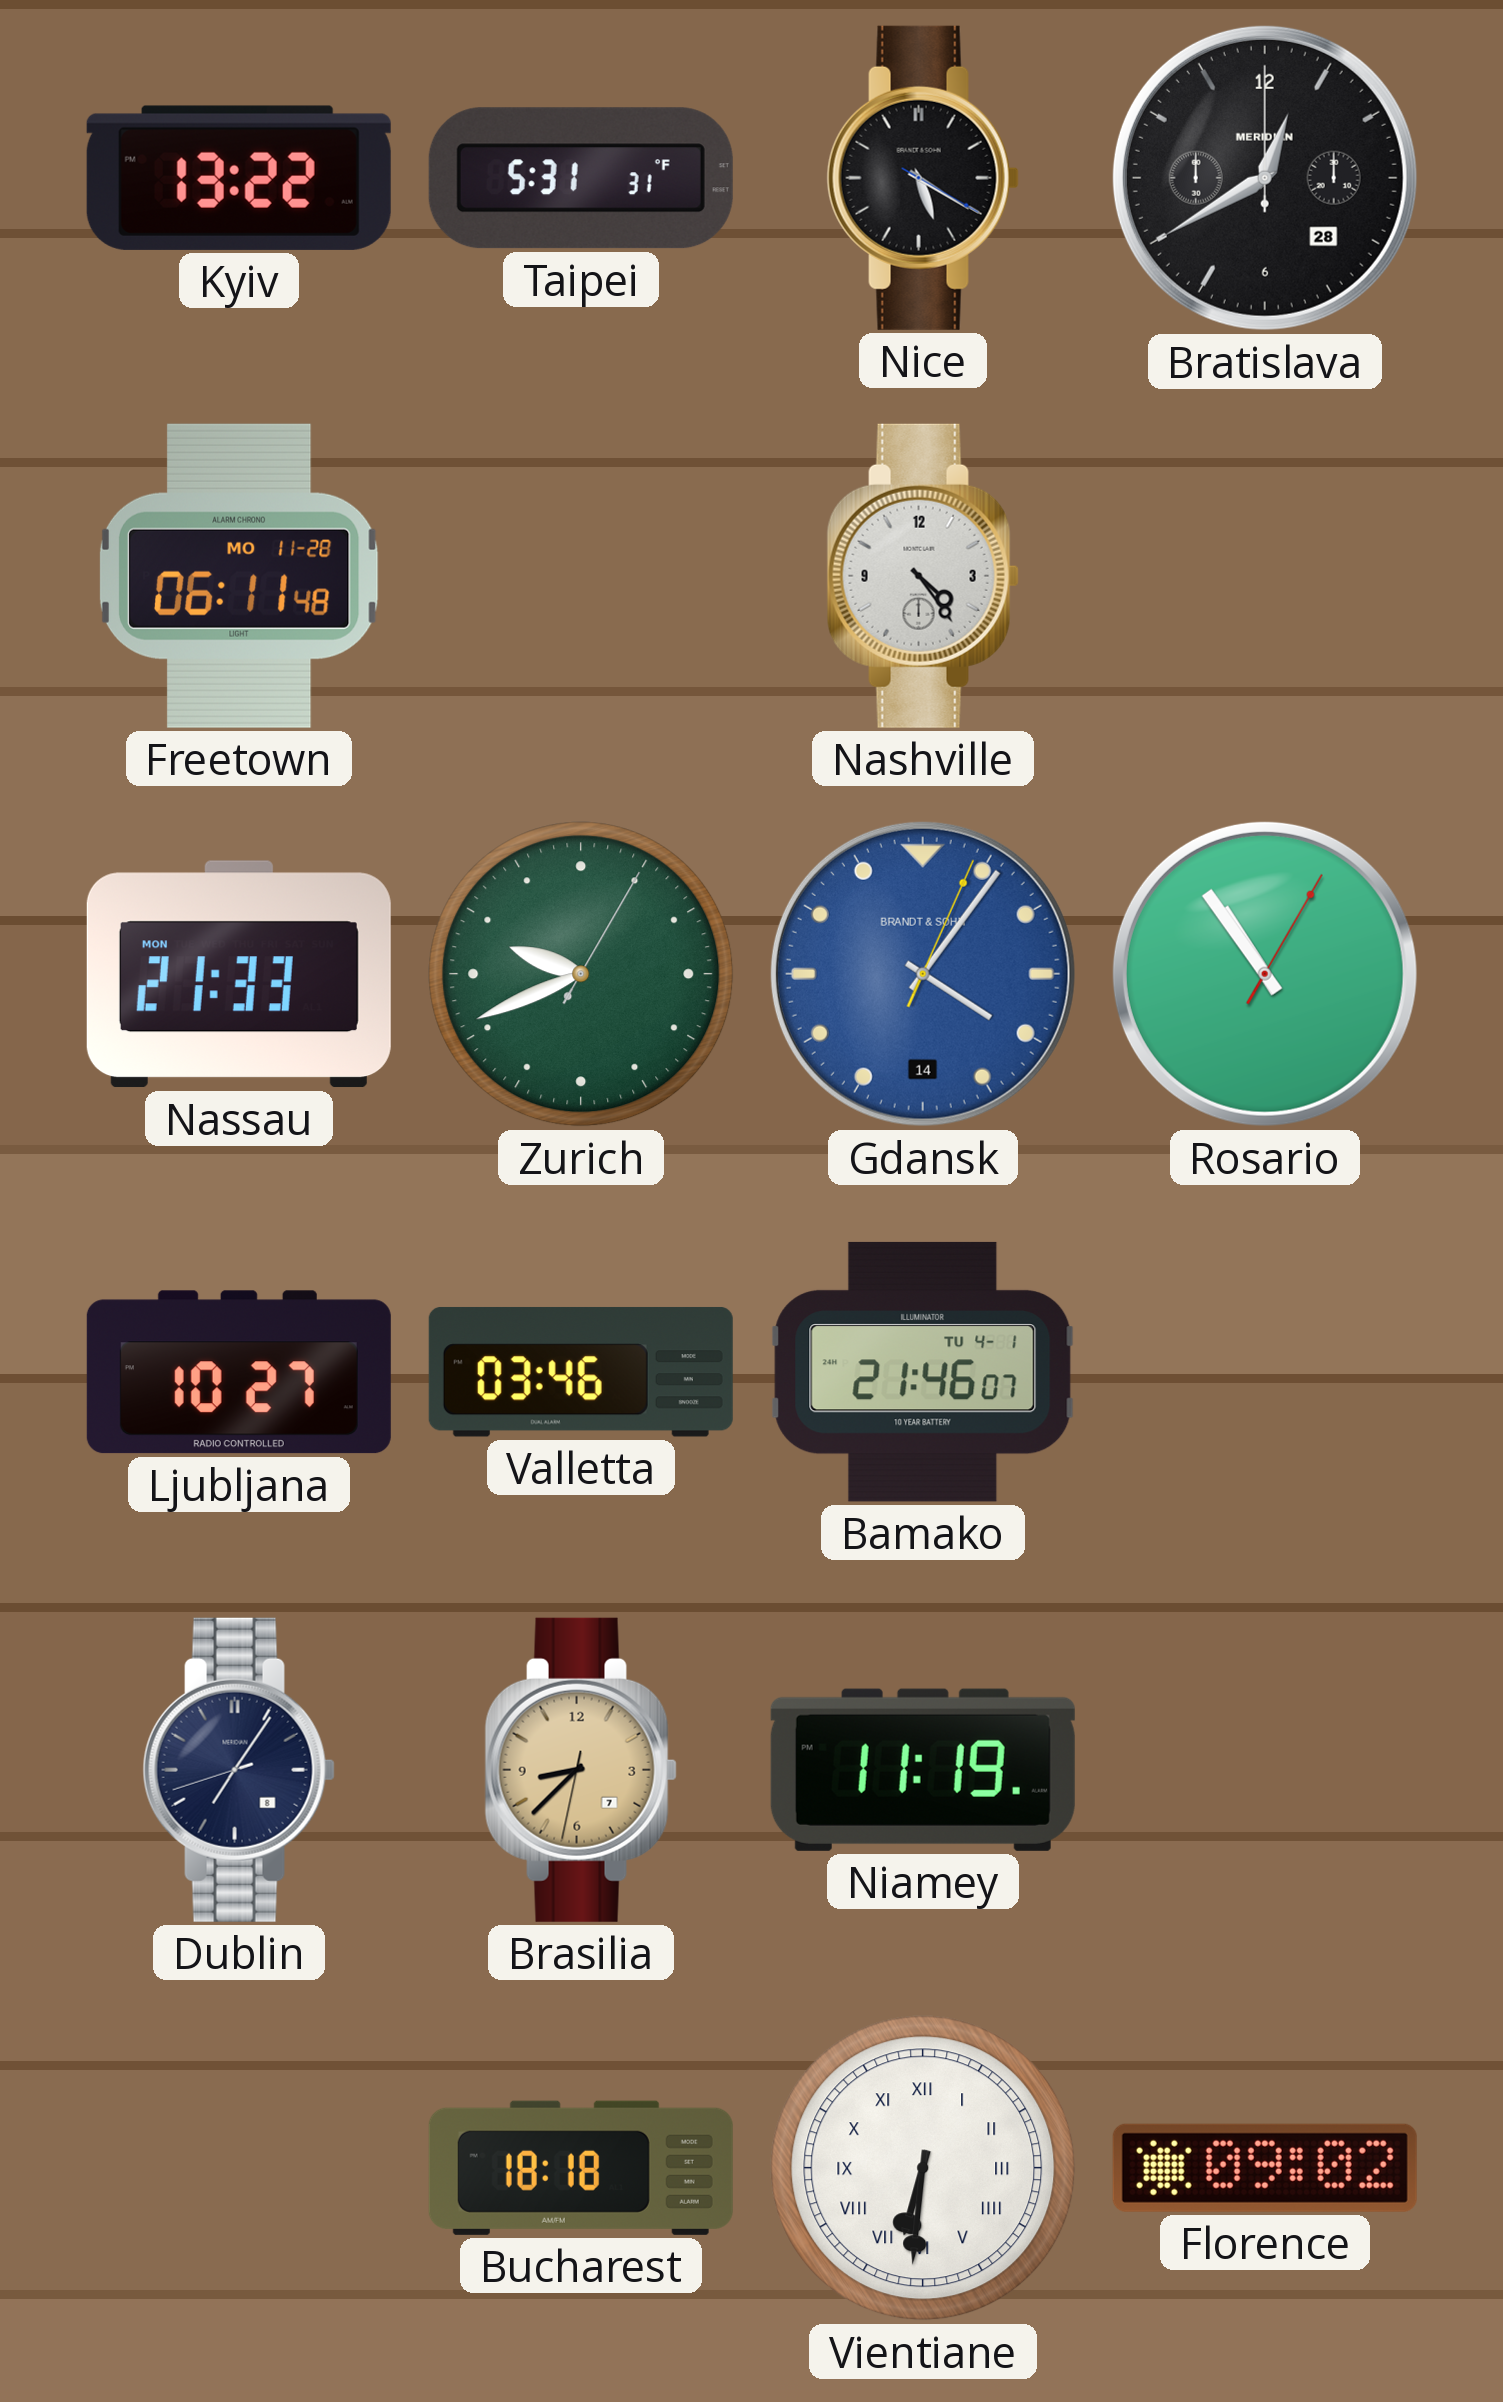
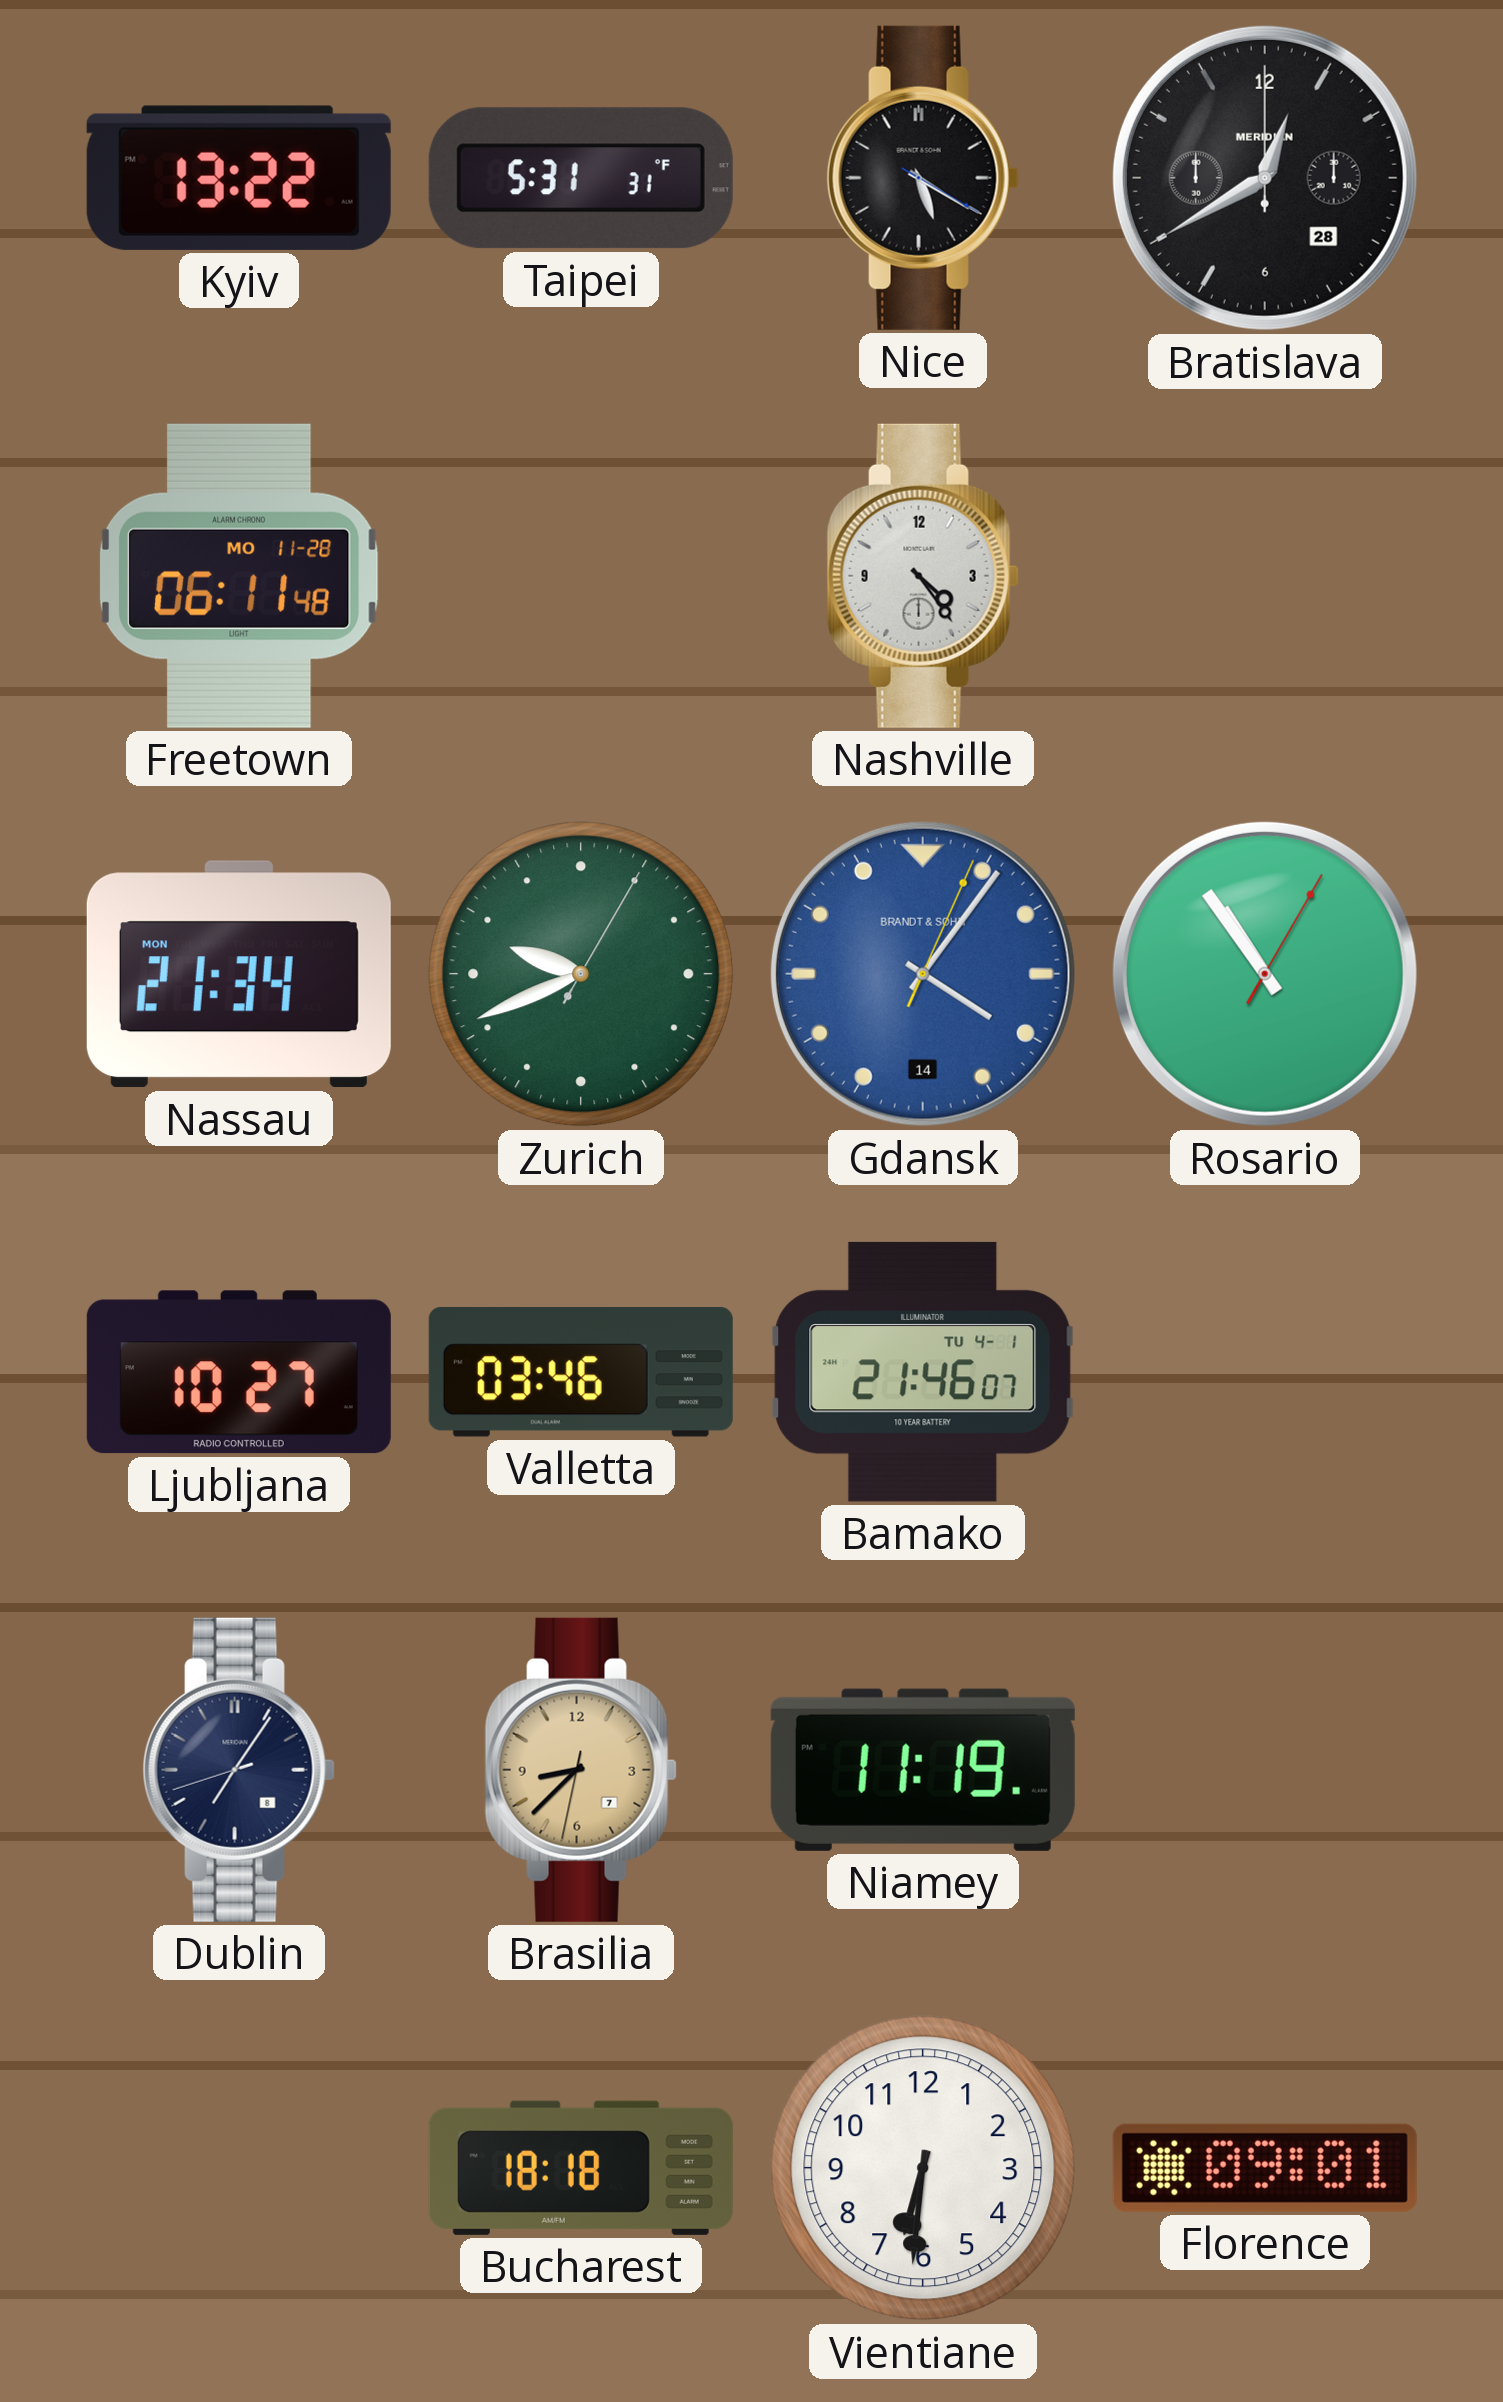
Nassau: 21:33 -> 21:34 (239, 974)
Vientiane numerals: Roman -> Arabic (923, 2168)
Florence: 09:02 -> 09:01 (1265, 2168)
